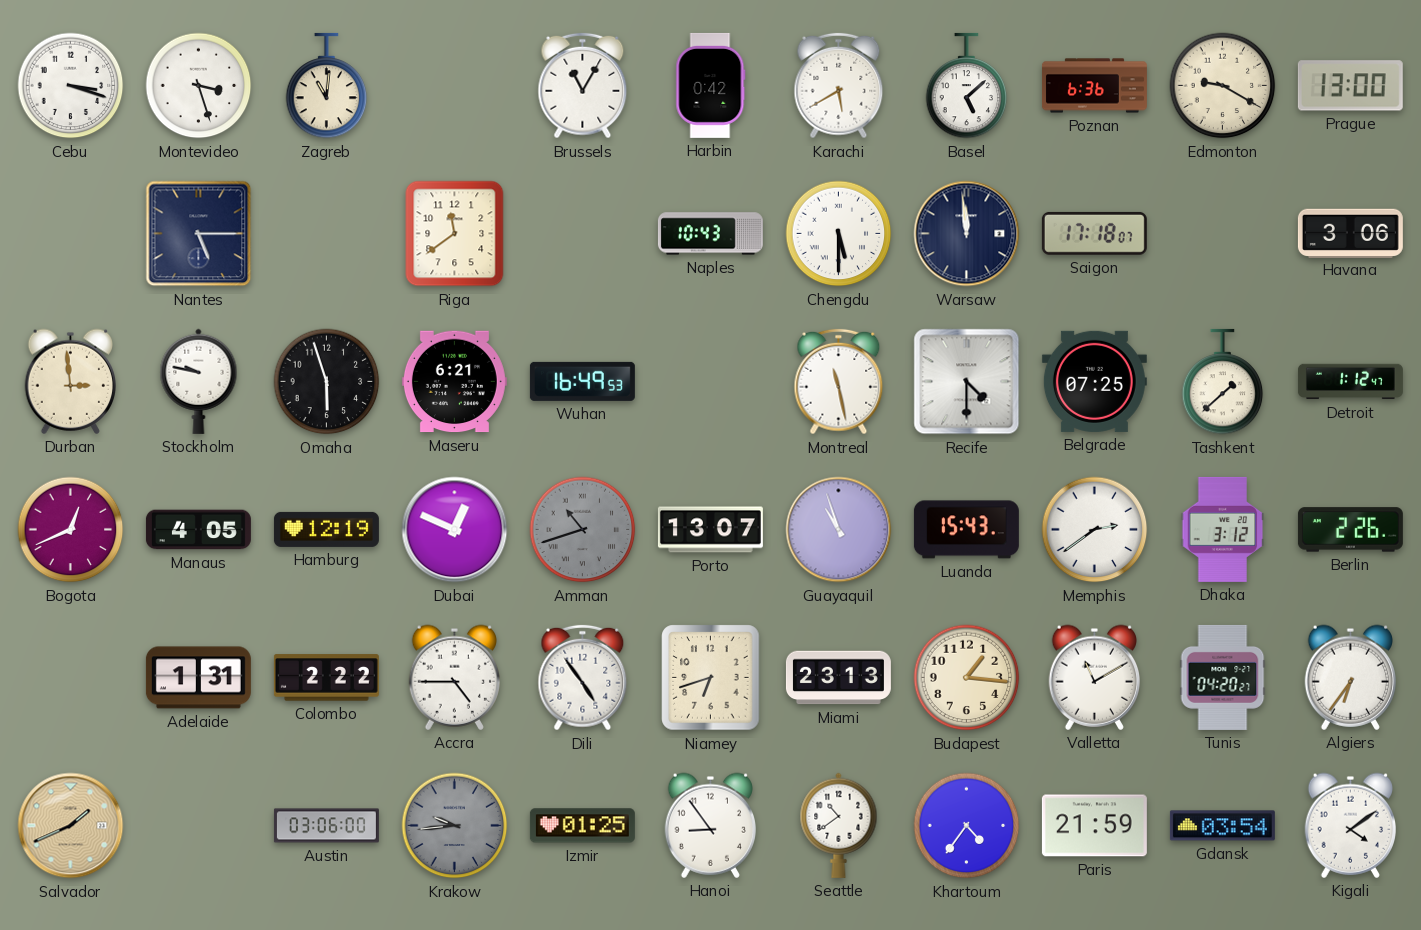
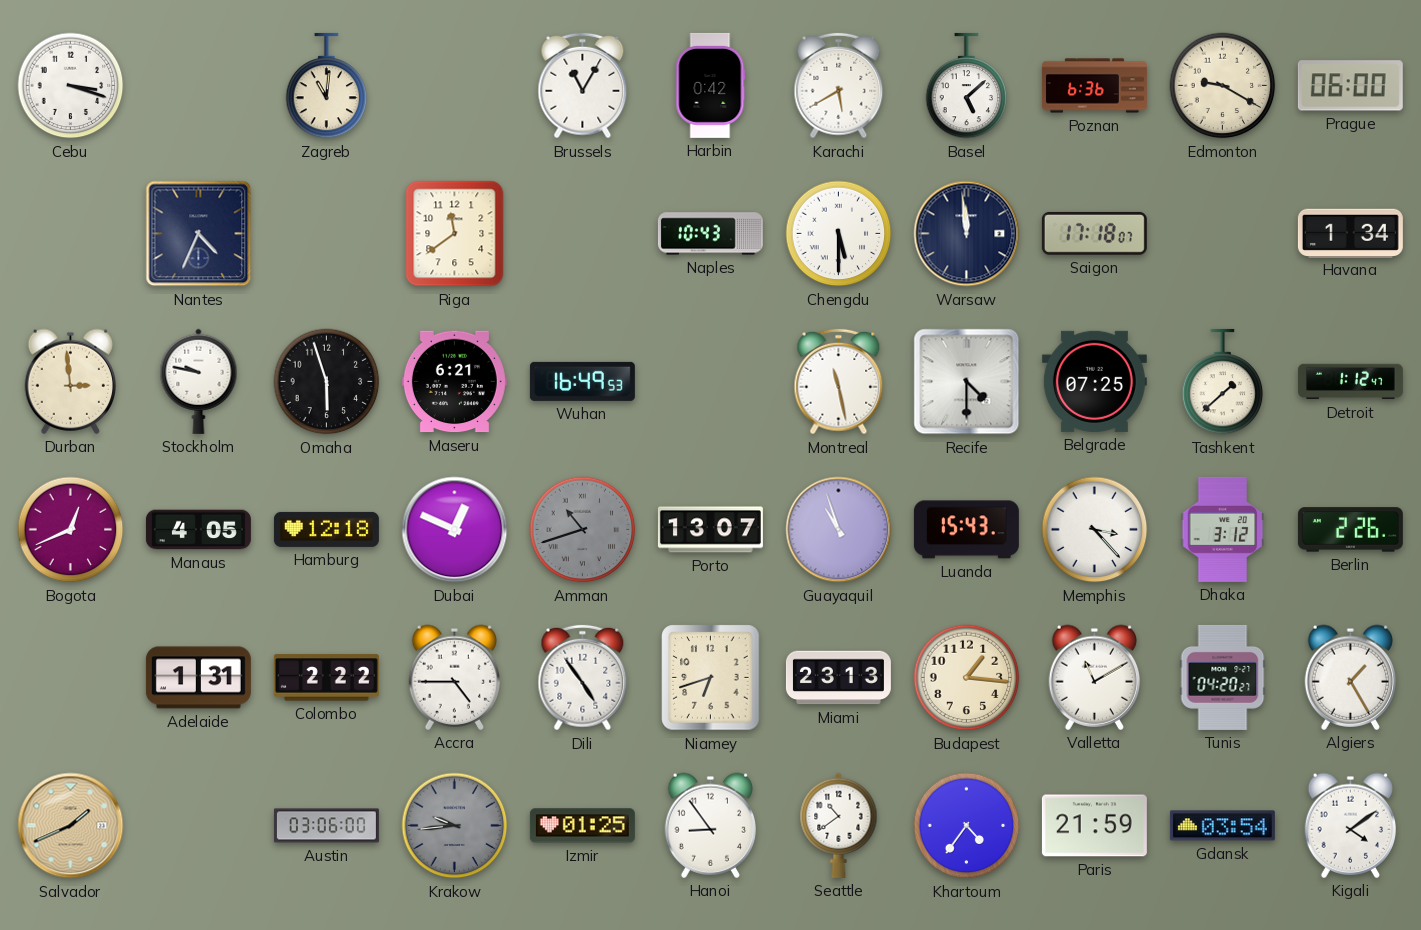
Montevideo: 3:27 -> none (199, 86)
Prague: 13:00 -> 06:00 (1350, 86)
Nantes: 5:15 -> 4:34 (199, 234)
Havana: 3:06 -> 1:34 (1350, 233)
Hamburg: 12:19 -> 12:18 (326, 529)
Memphis: 2:39 -> 3:23 (1095, 530)
Algiers: 6:36 -> 1:25 (1350, 677)
